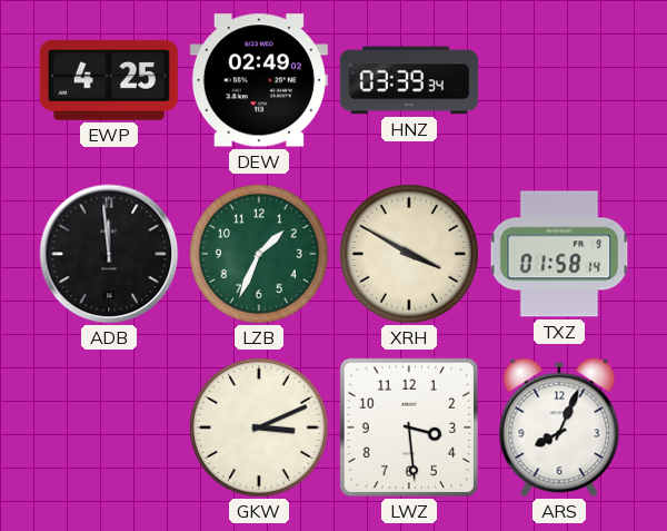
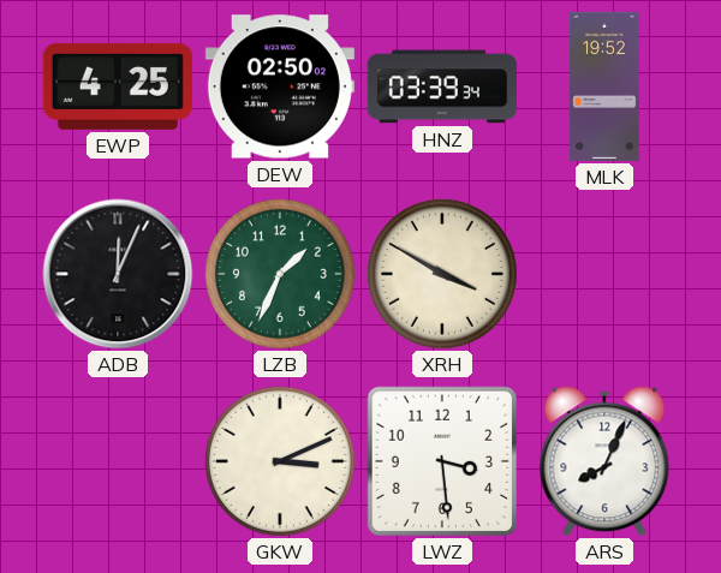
DEW: 02:49 -> 02:50 (280, 86)
MLK: none -> 19:52 (606, 86)
ADB: 11:59 -> 12:04 (118, 274)
TXZ: 01:58 -> none (559, 254)
